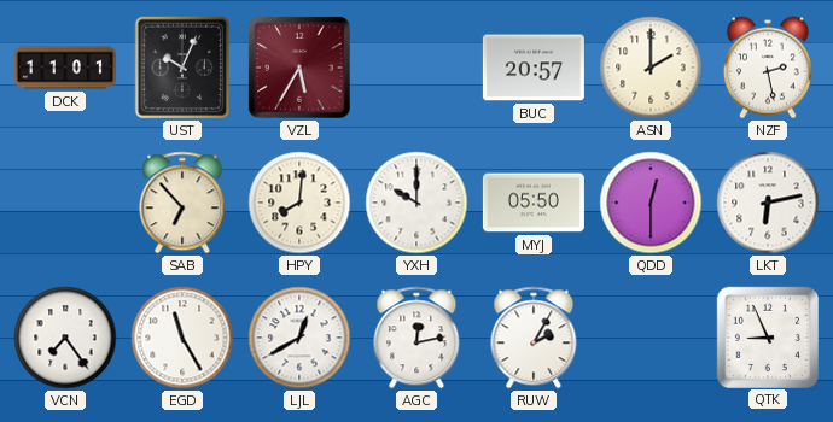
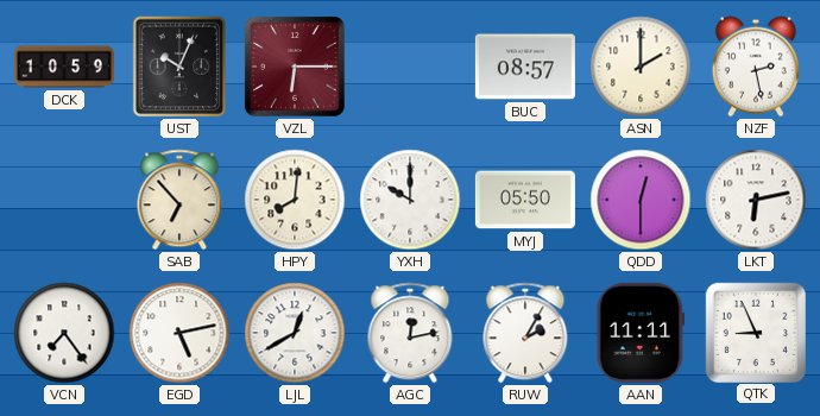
DCK: 11:01 -> 10:59 (64, 67)
VZL: 5:35 -> 6:15 (295, 67)
BUC: 20:57 -> 08:57 (525, 67)
EGD: 11:25 -> 5:13 (179, 333)
AAN: none -> 11:11 (639, 333)
